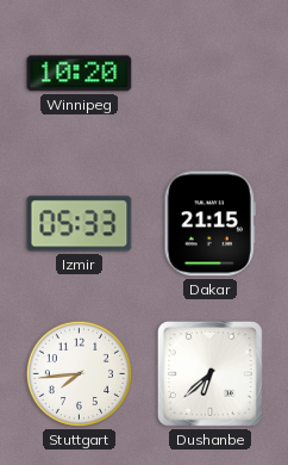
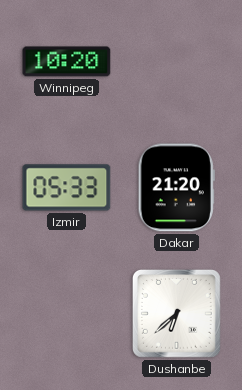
Dakar: 21:15 -> 21:20 (176, 188)
Stuttgart: 7:44 -> none (79, 373)
